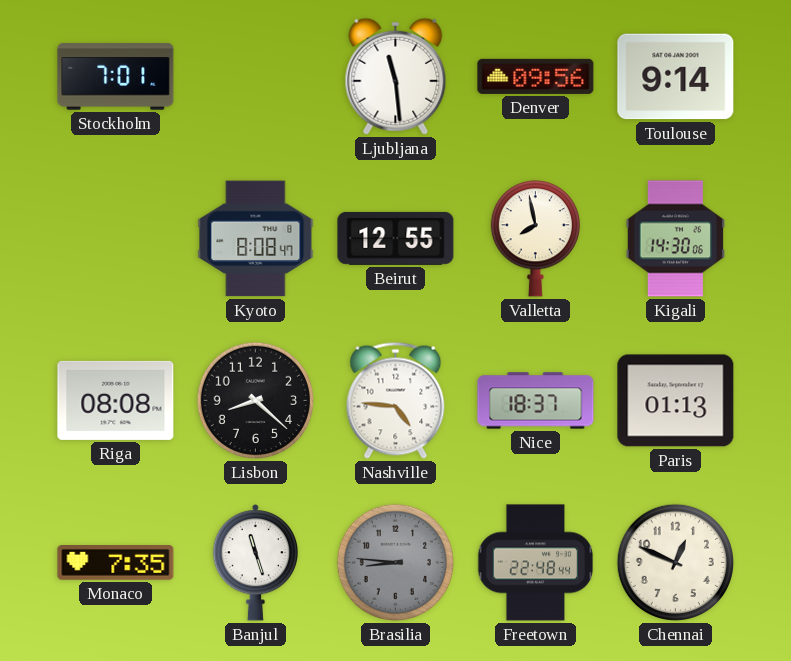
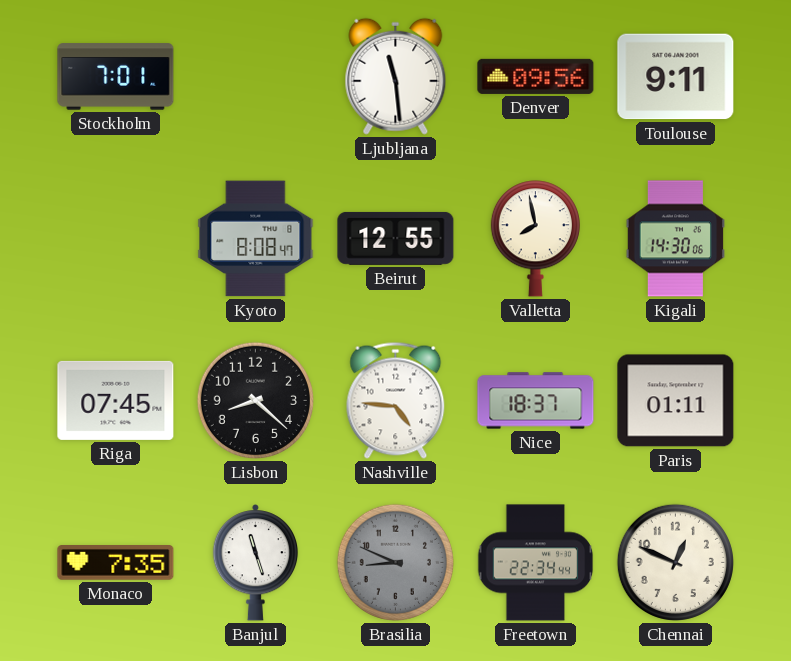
Toulouse: 9:14 -> 9:11 (676, 77)
Riga: 08:08 -> 07:45 (116, 400)
Paris: 01:13 -> 01:11 (676, 401)
Brasilia: 8:46 -> 8:49 (395, 562)
Freetown: 22:48 -> 22:34 (536, 563)
